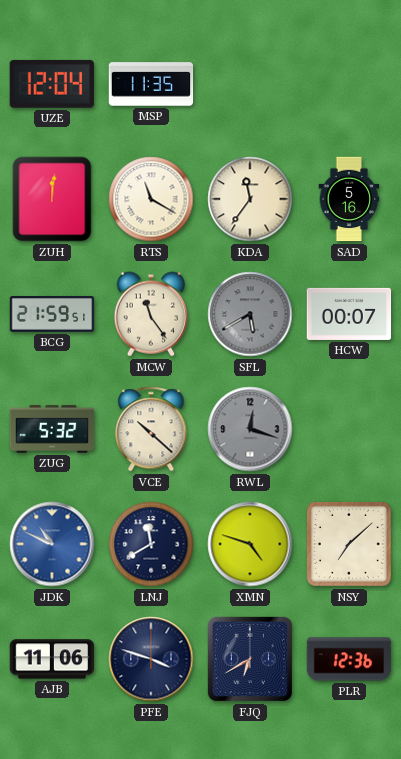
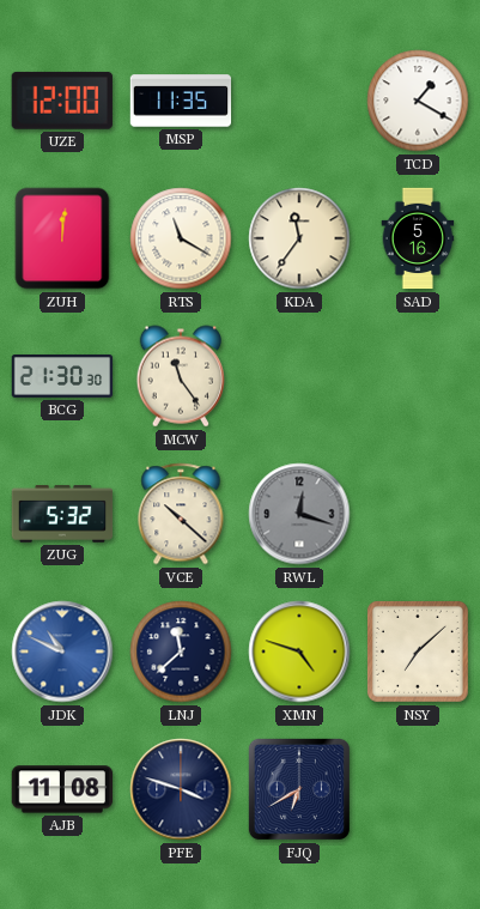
UZE: 12:04 -> 12:00 (62, 101)
TCD: none -> 1:20 (418, 101)
BCG: 21:59 -> 21:30 (62, 377)
SFL: 5:40 -> none (250, 314)
HCW: 00:07 -> none (349, 314)
LNJ: 11:40 -> 11:38 (181, 652)
AJB: 11:06 -> 11:08 (62, 789)
PLR: 12:36 -> none (349, 659)
